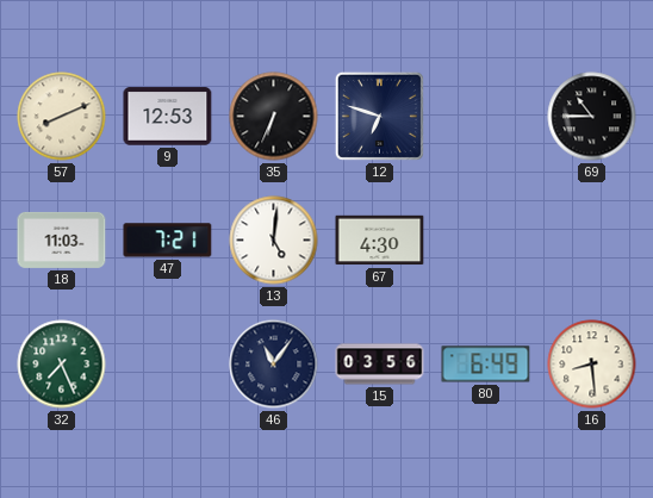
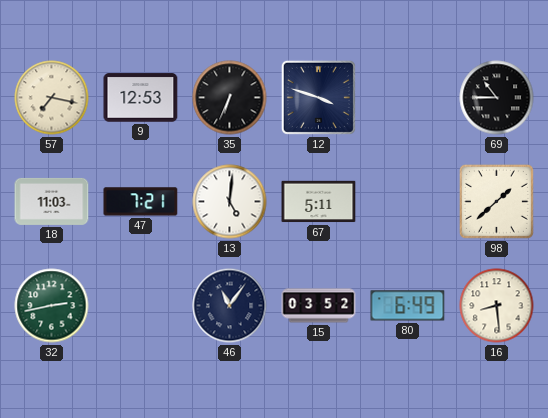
57: 8:11 -> 7:17 (52, 98)
12: 6:48 -> 3:48 (318, 97)
67: 4:30 -> 5:11 (319, 202)
98: none -> 1:38 (496, 201)
32: 7:26 -> 2:43 (52, 306)
15: 03:56 -> 03:52 (319, 306)
